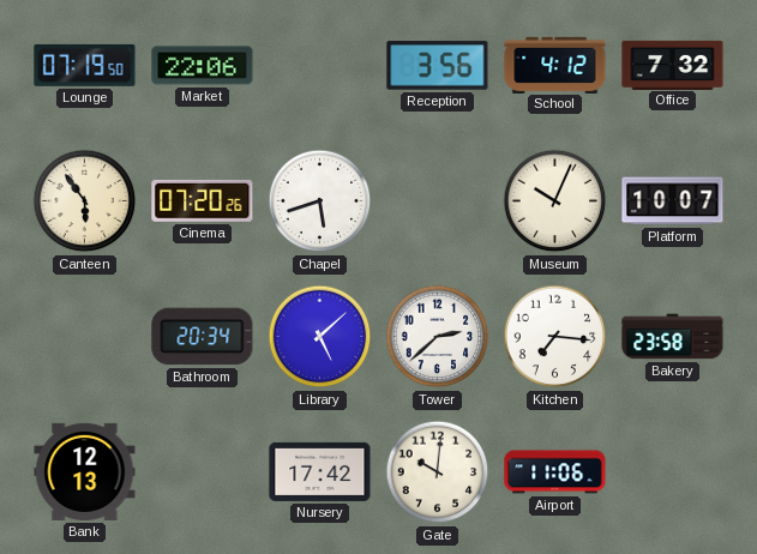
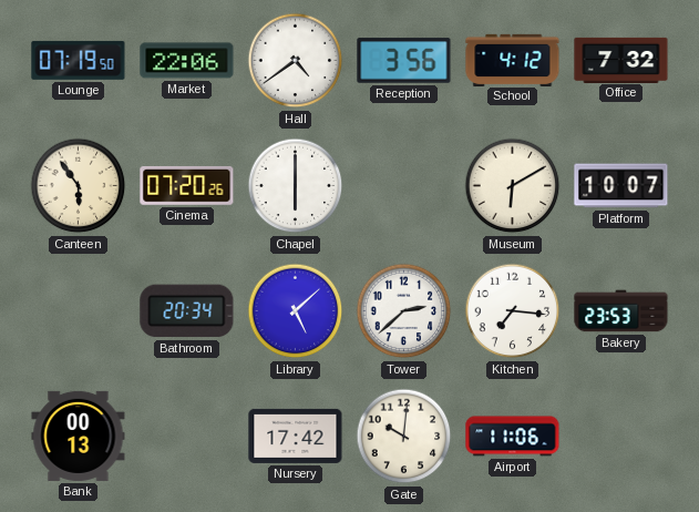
Hall: none -> 4:39 (296, 61)
Chapel: 5:42 -> 6:00 (296, 186)
Museum: 10:04 -> 6:10 (513, 186)
Bakery: 23:58 -> 23:53 (621, 311)
Bank: 12:13 -> 00:13 (79, 436)
